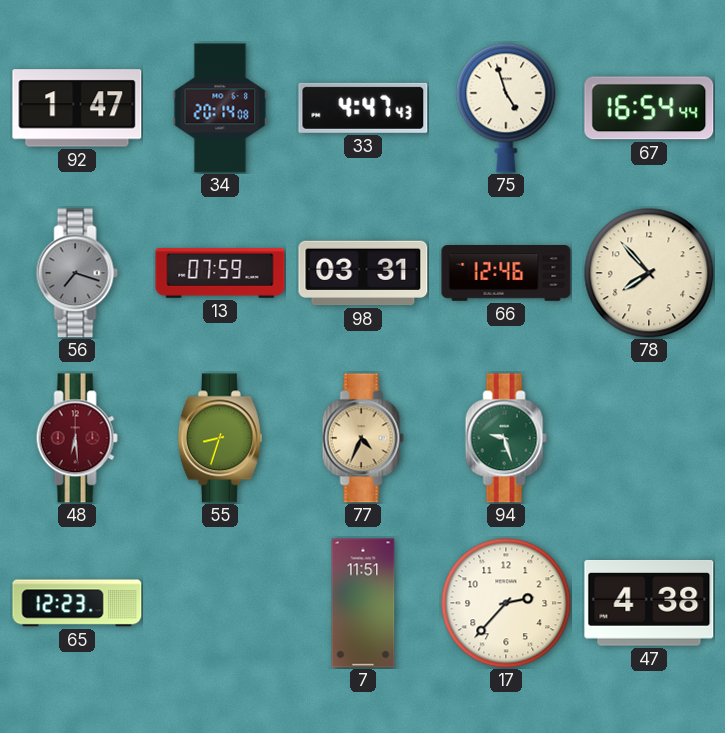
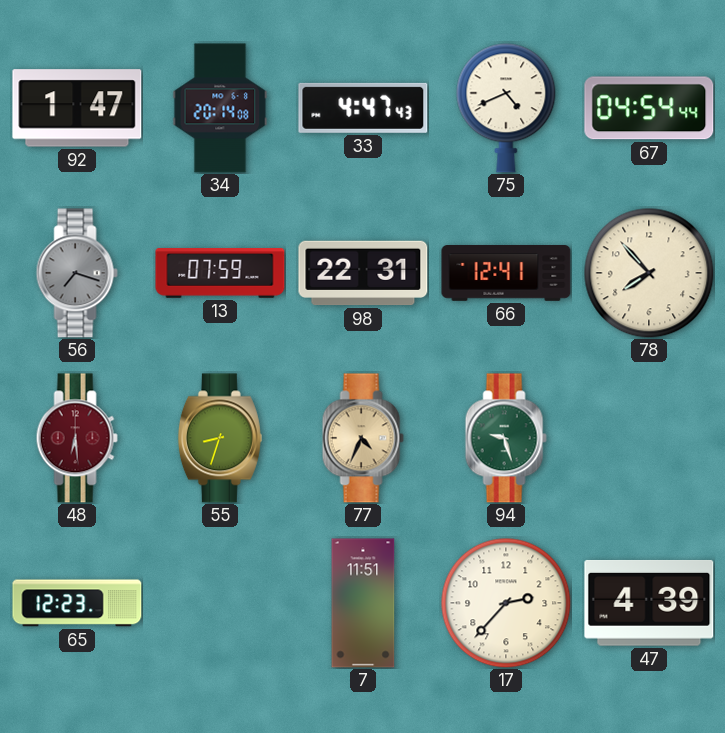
75: 4:57 -> 4:41 (506, 108)
67: 16:54 -> 04:54 (649, 108)
98: 03:31 -> 22:31 (363, 273)
66: 12:46 -> 12:41 (506, 274)
47: 4:38 -> 4:39 (649, 603)
